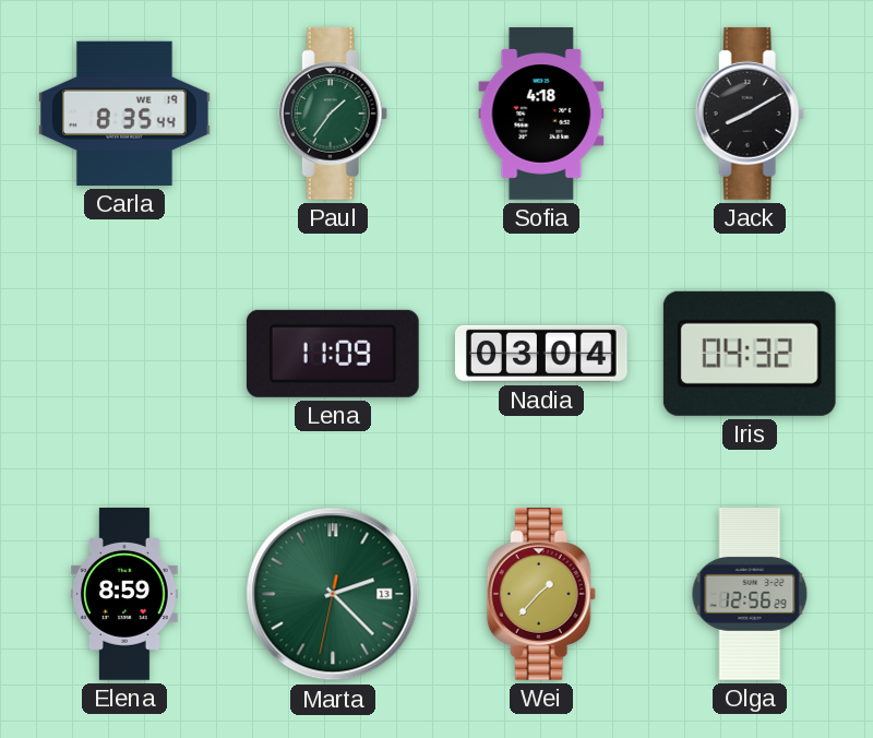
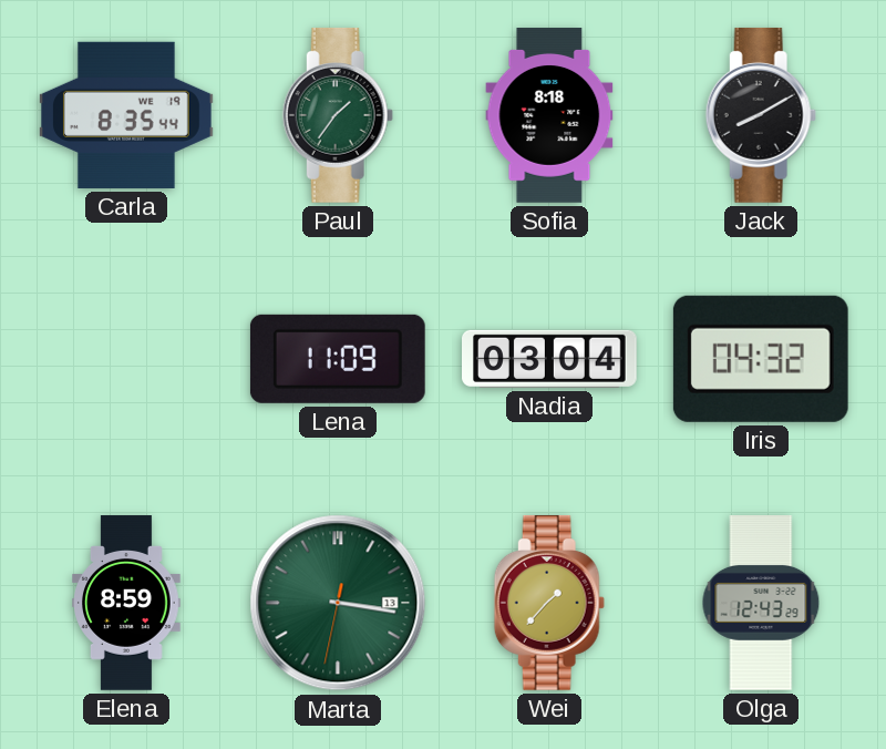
Sofia: 4:18 -> 8:18 (549, 115)
Marta: 2:22 -> 3:16 (338, 603)
Olga: 12:56 -> 12:43 (761, 604)
